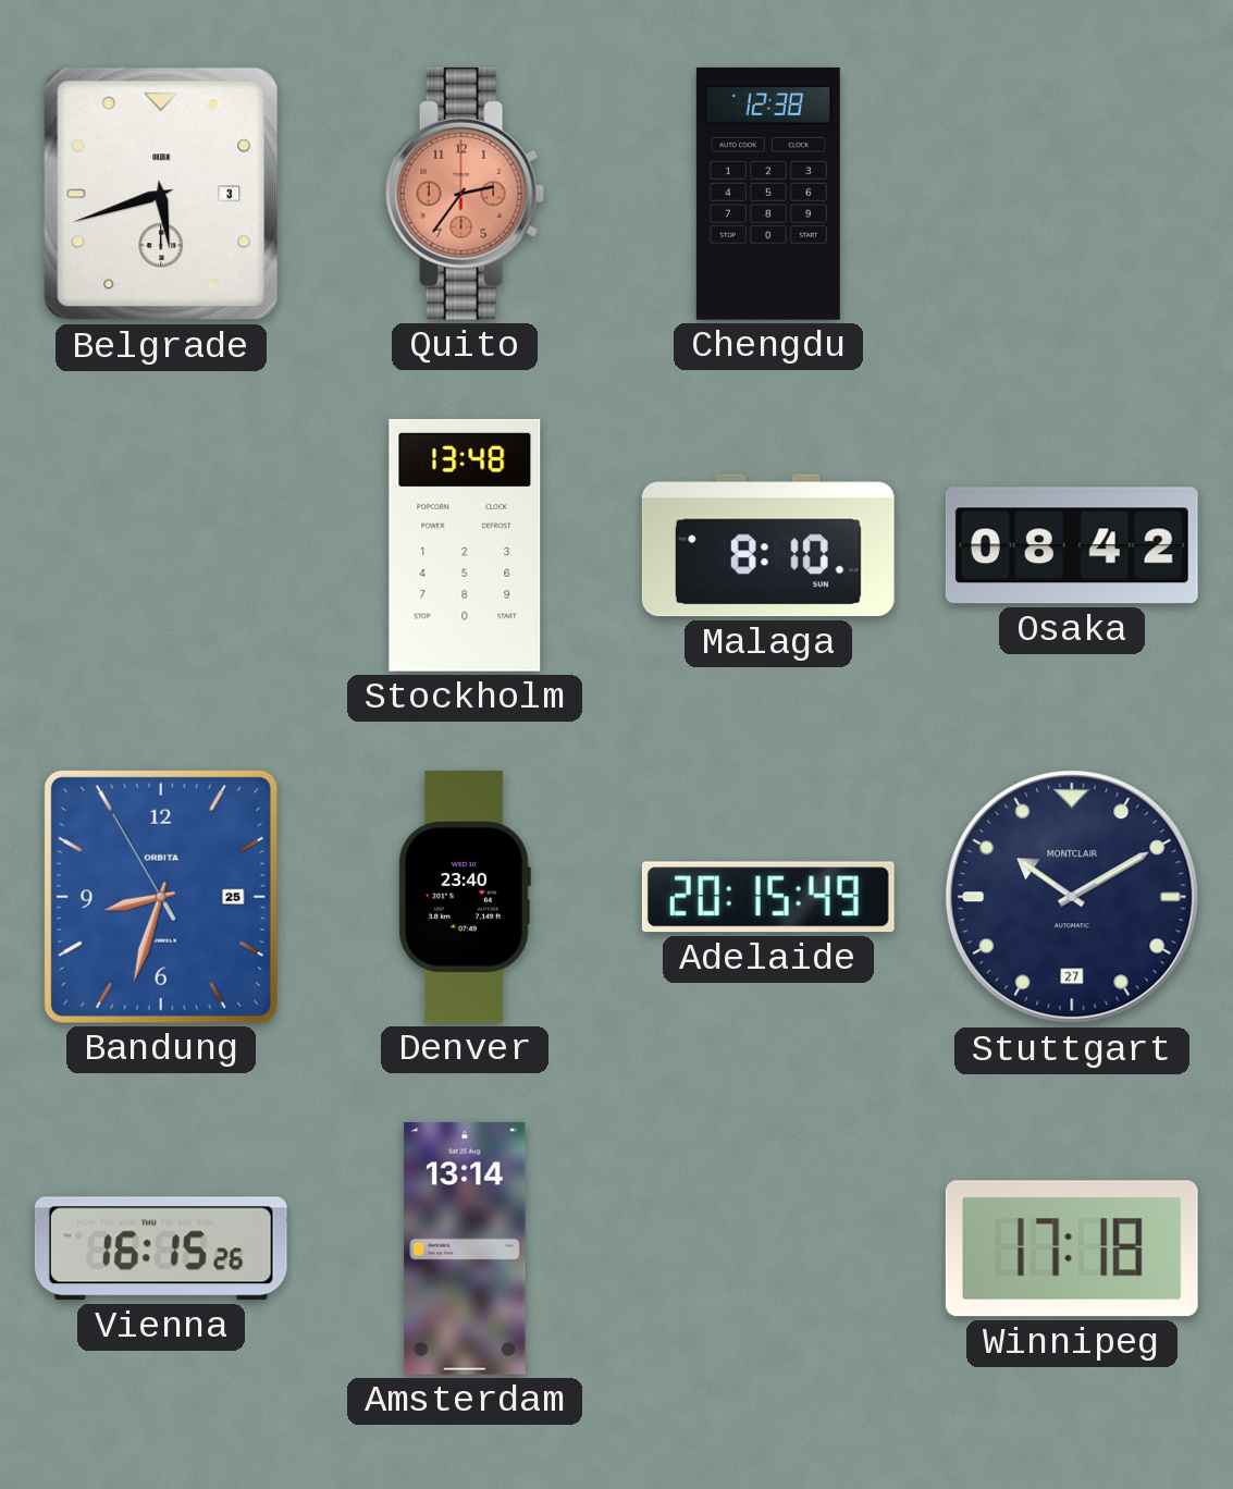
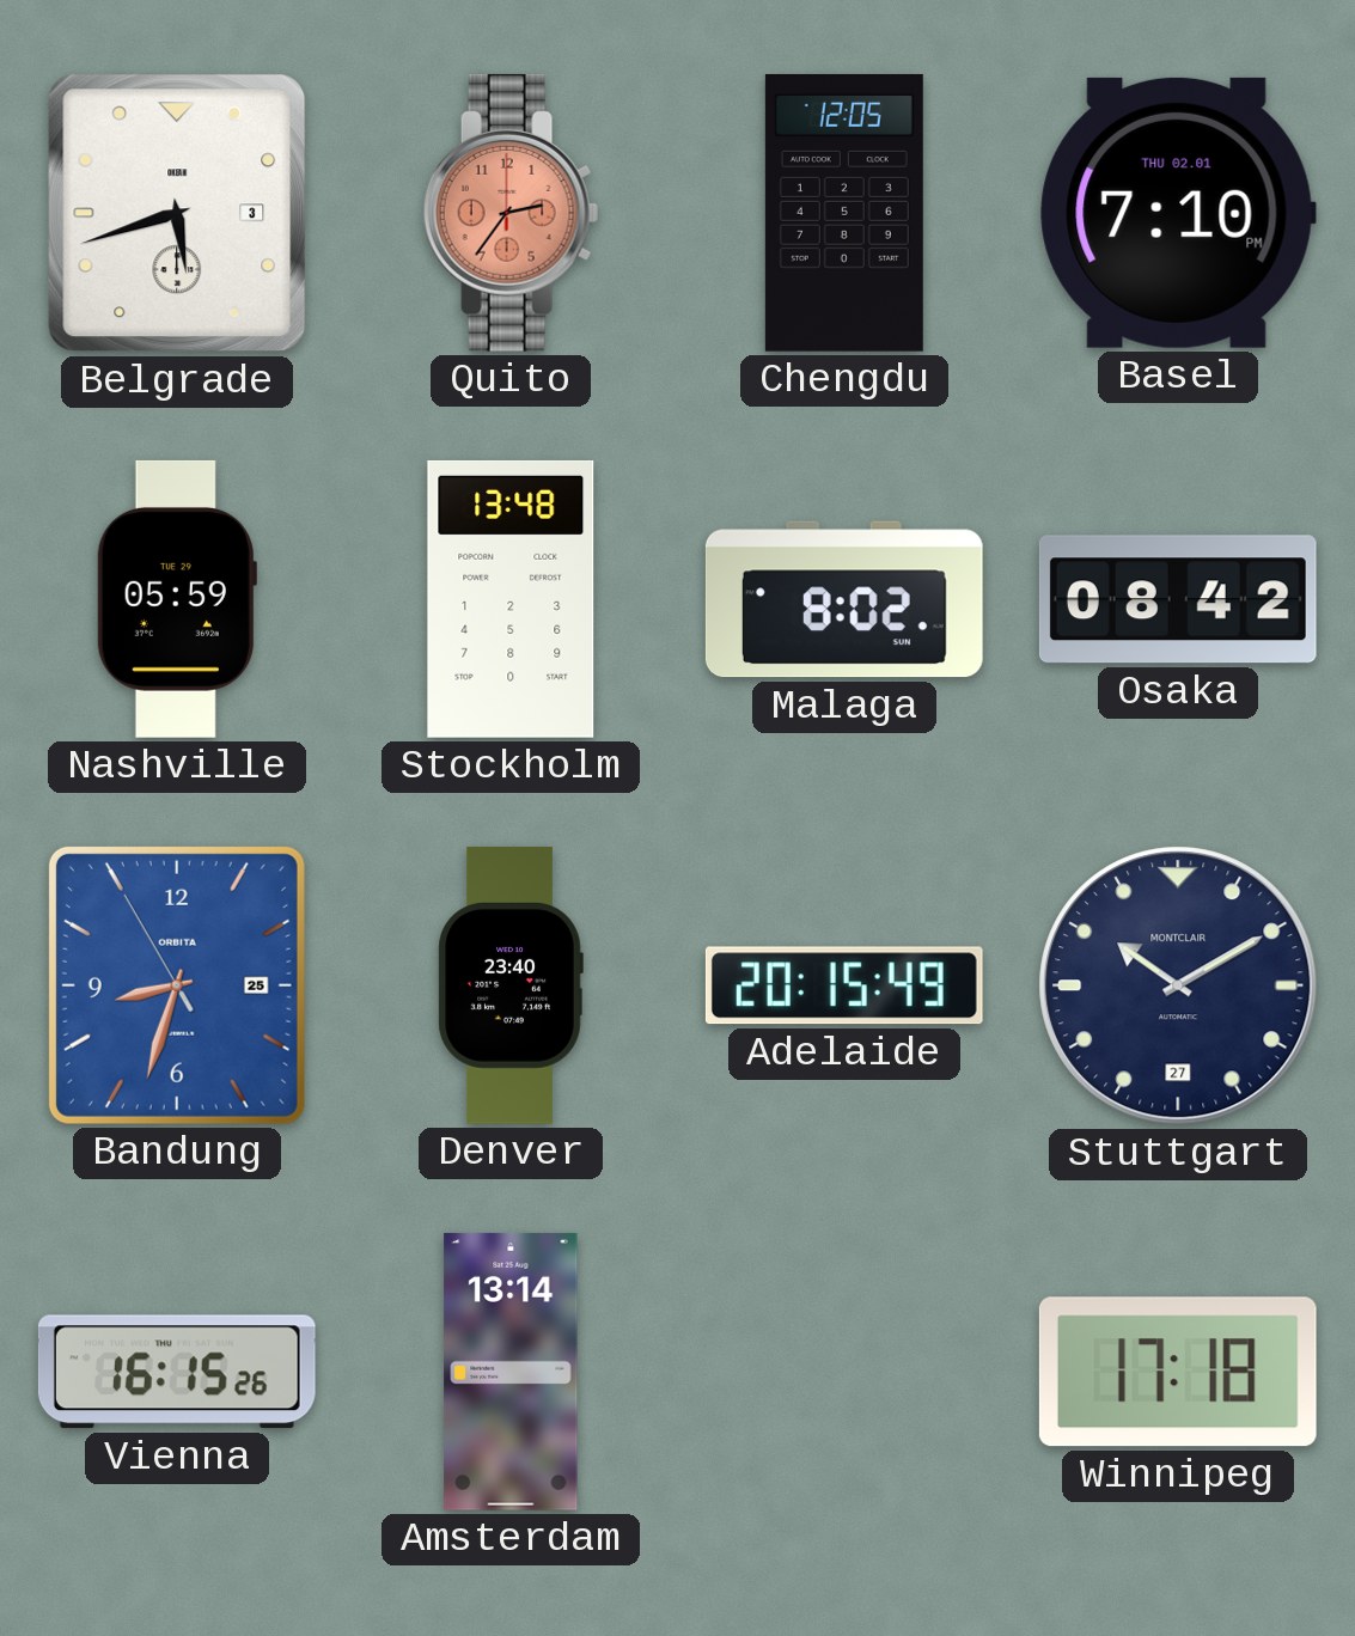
Chengdu: 12:38 -> 12:05 (844, 213)
Basel: none -> 7:10 (1178, 213)
Nashville: none -> 05:59 (177, 599)
Malaga: 8:10 -> 8:02 (844, 599)
